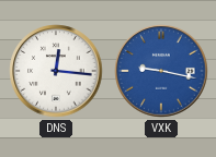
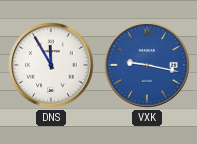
DNS: 12:16 -> 11:55 (51, 65)
